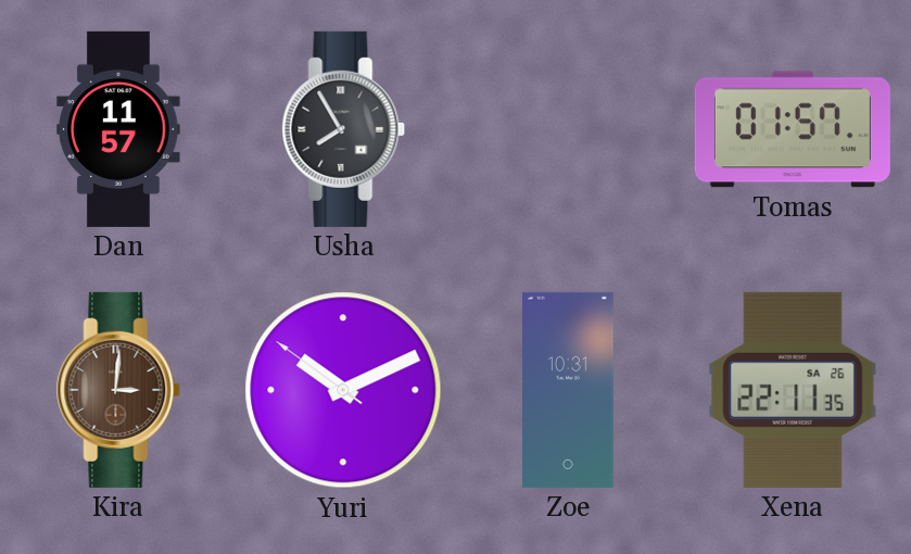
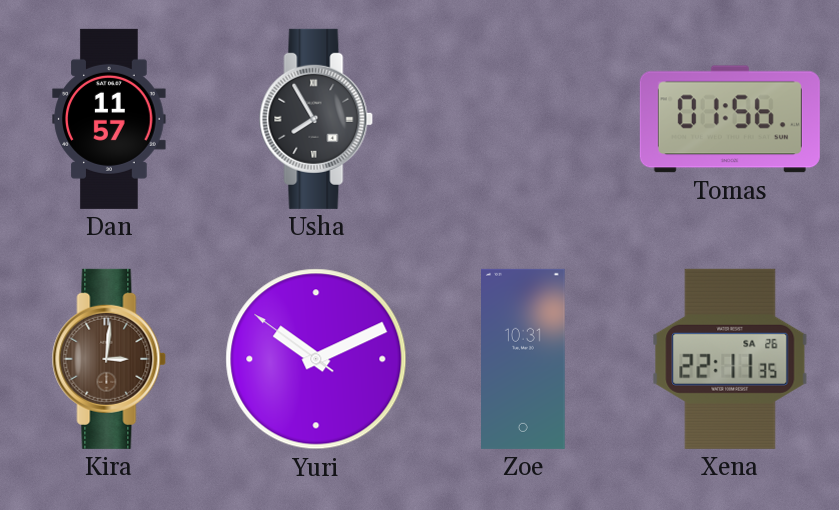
Tomas: 01:57 -> 01:56 (730, 119)
